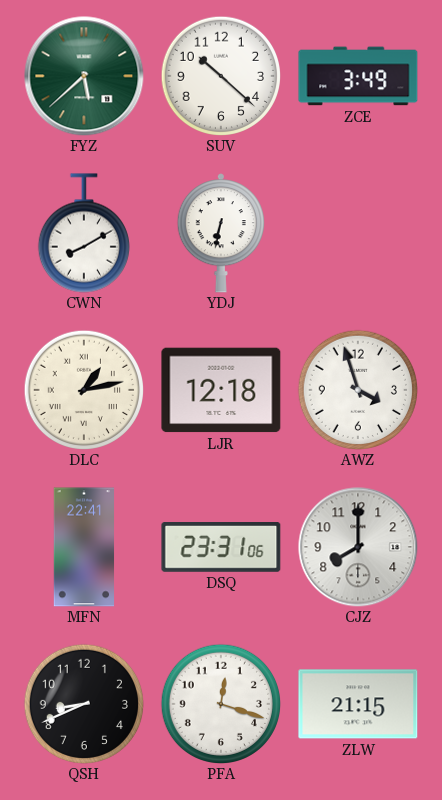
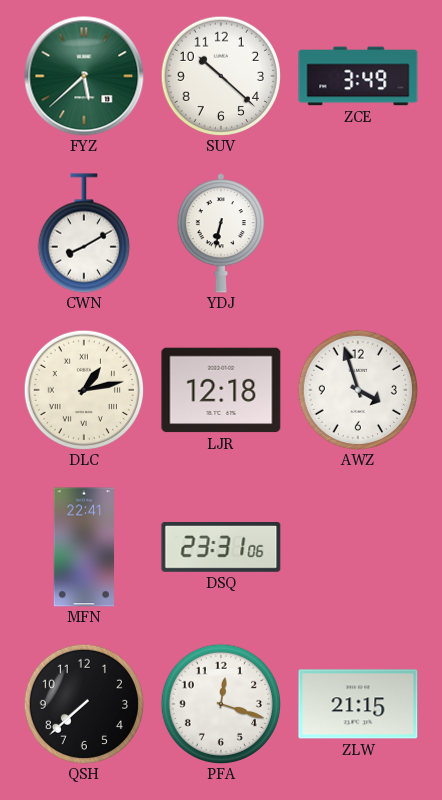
CJZ: 8:00 -> none (358, 547)
QSH: 8:41 -> 7:38 (83, 703)
